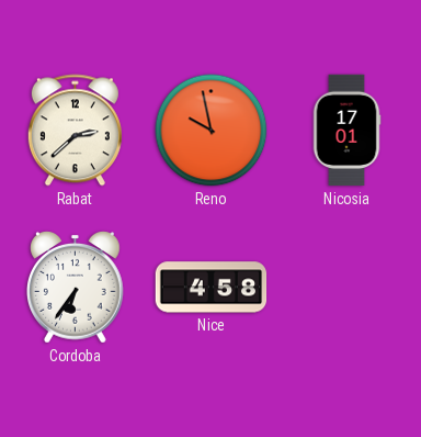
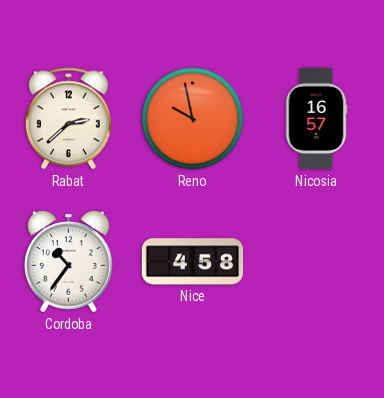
Nicosia: 17:01 -> 16:57 (316, 119)
Cordoba: 6:36 -> 10:36 (69, 262)
